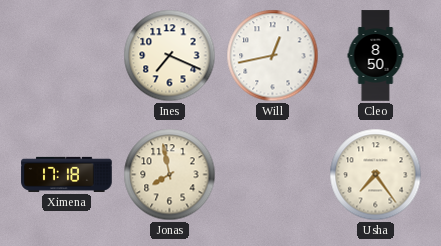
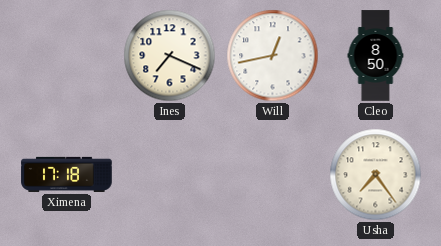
Jonas: 7:58 -> none (170, 175)
